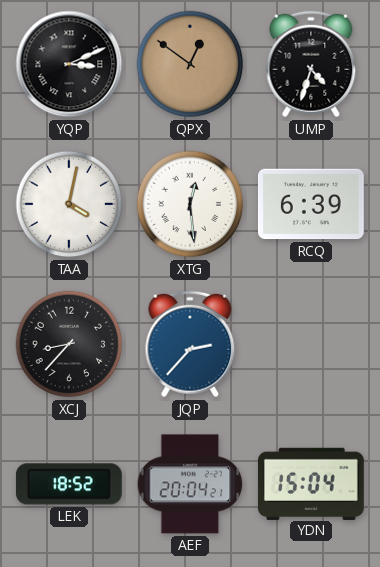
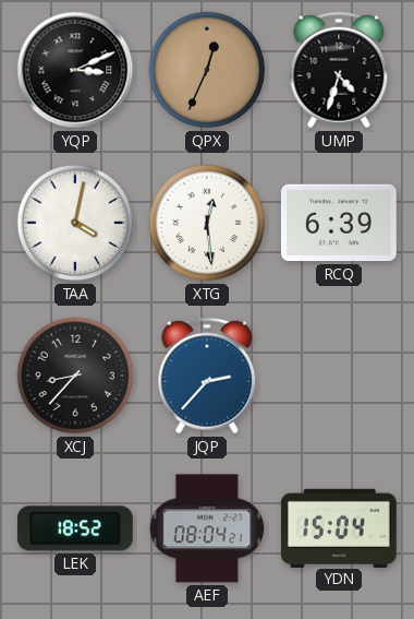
QPX: 12:51 -> 12:34 (207, 70)
AEF: 20:04 -> 08:04 (207, 528)
